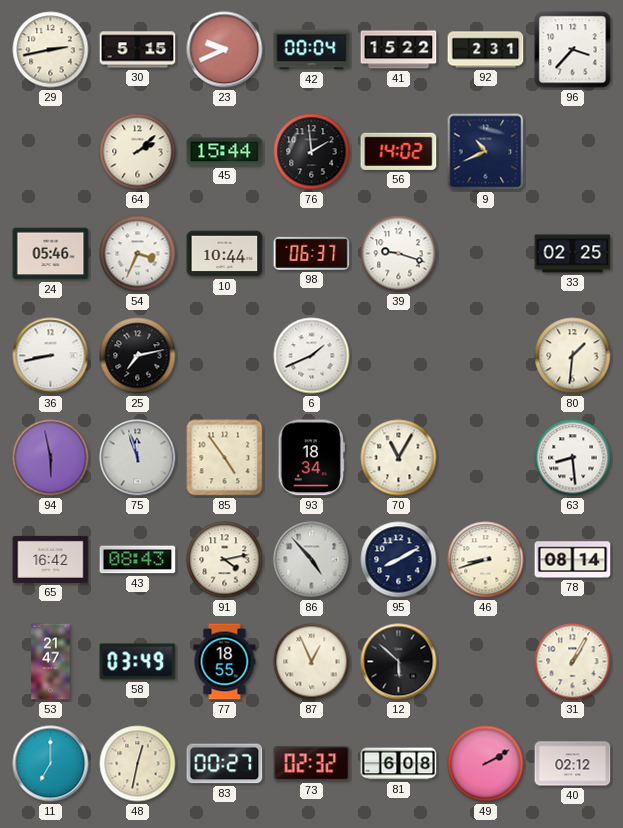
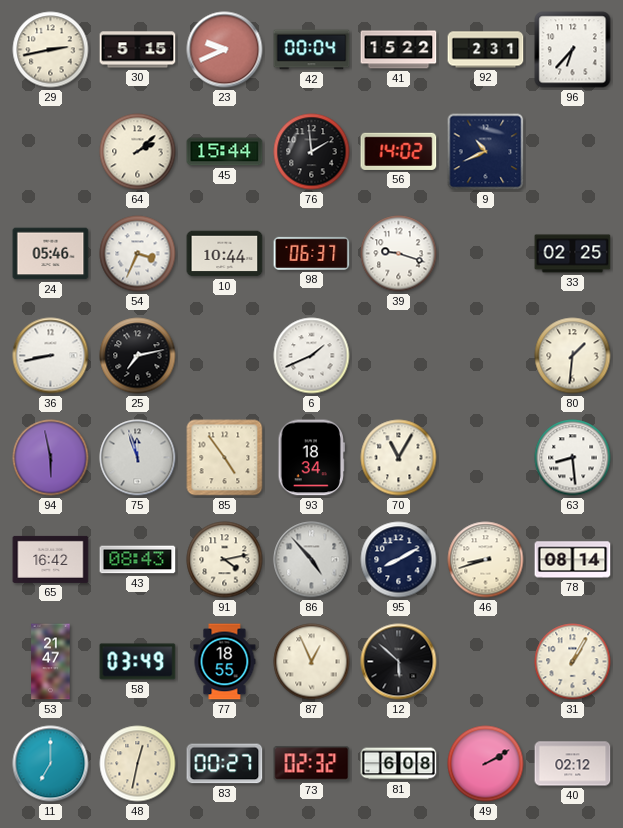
96: 3:37 -> 6:37 (573, 50)
